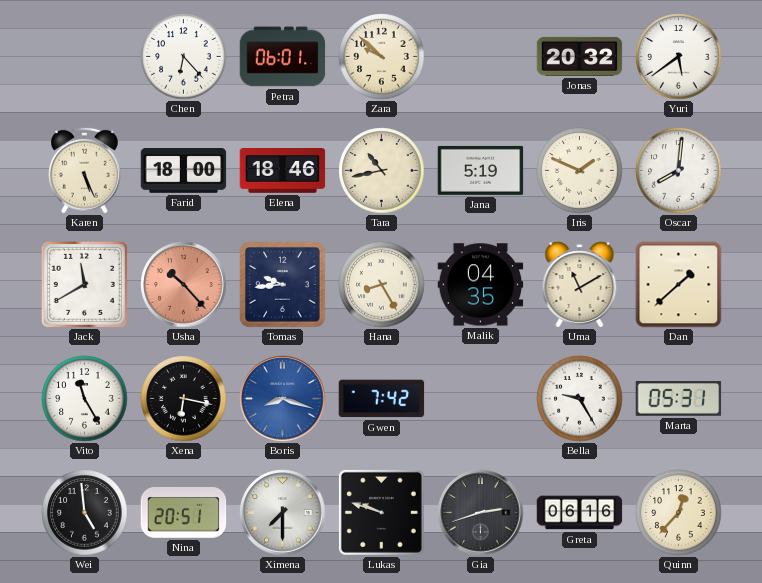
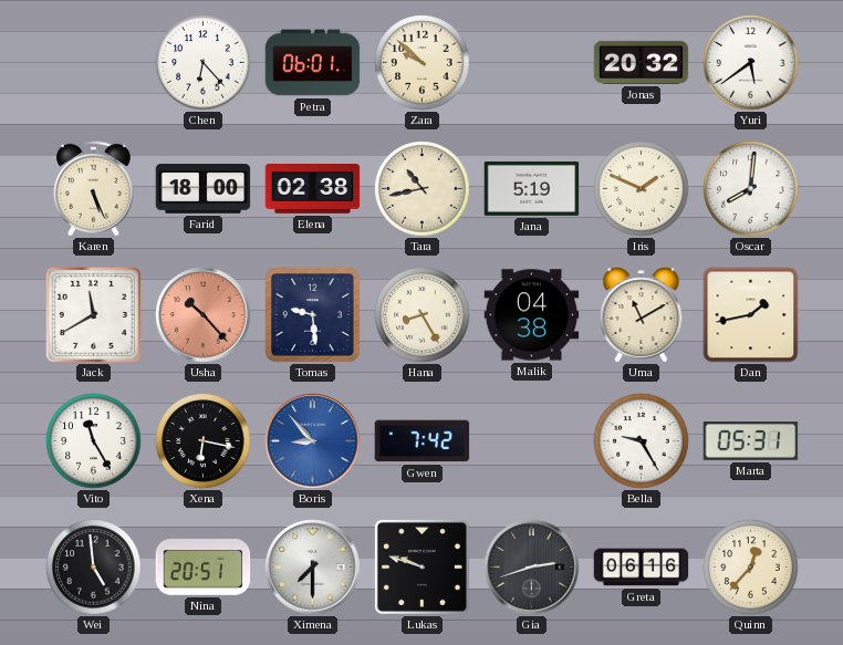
Elena: 18:46 -> 02:38 (313, 189)
Tomas: 9:44 -> 9:29 (313, 315)
Malik: 04:35 -> 04:38 (532, 315)
Dan: 1:38 -> 1:43 (751, 315)
Boris: 8:18 -> 8:53 (313, 441)
